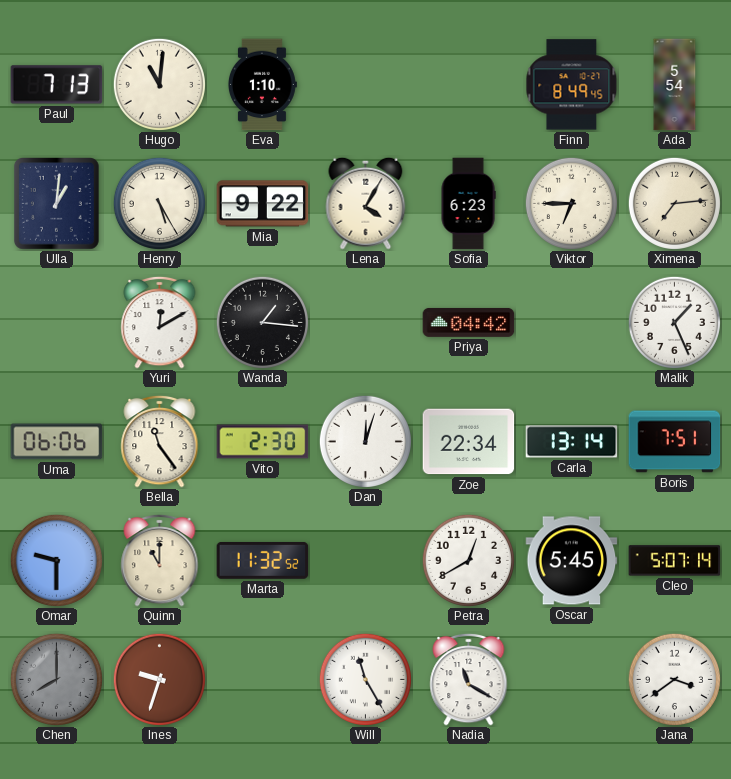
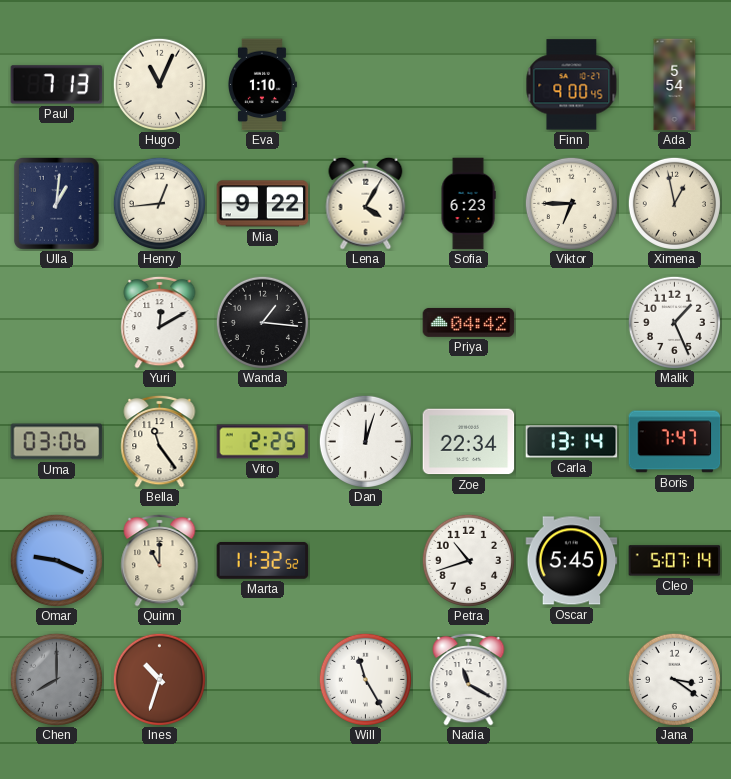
Hugo: 11:01 -> 11:04 (159, 84)
Finn: 8:49 -> 9:00 (572, 85)
Henry: 5:25 -> 12:44 (159, 203)
Ximena: 7:14 -> 12:58 (674, 203)
Uma: 06:06 -> 03:06 (57, 442)
Vito: 2:30 -> 2:25 (263, 442)
Boris: 7:51 -> 7:47 (675, 442)
Omar: 9:30 -> 9:19 (56, 560)
Petra: 12:40 -> 10:42 (468, 560)
Ines: 9:33 -> 10:33 (159, 679)
Jana: 3:39 -> 3:21 (674, 679)
